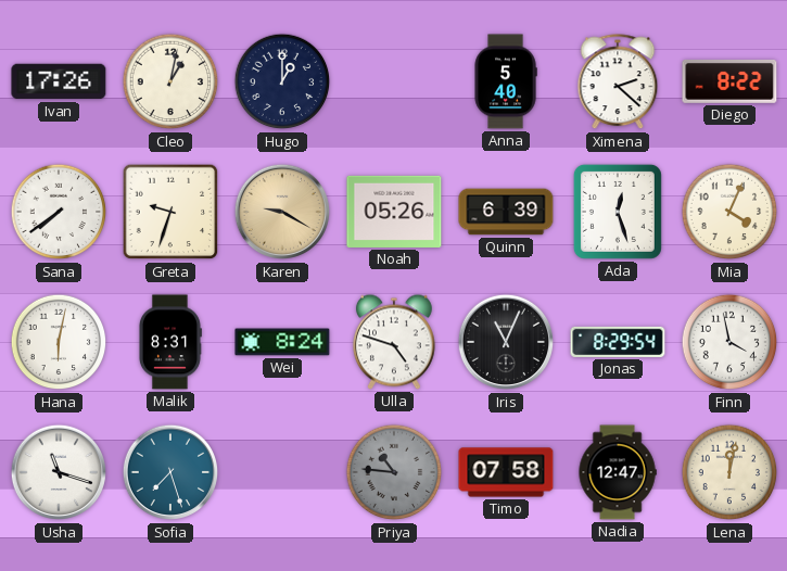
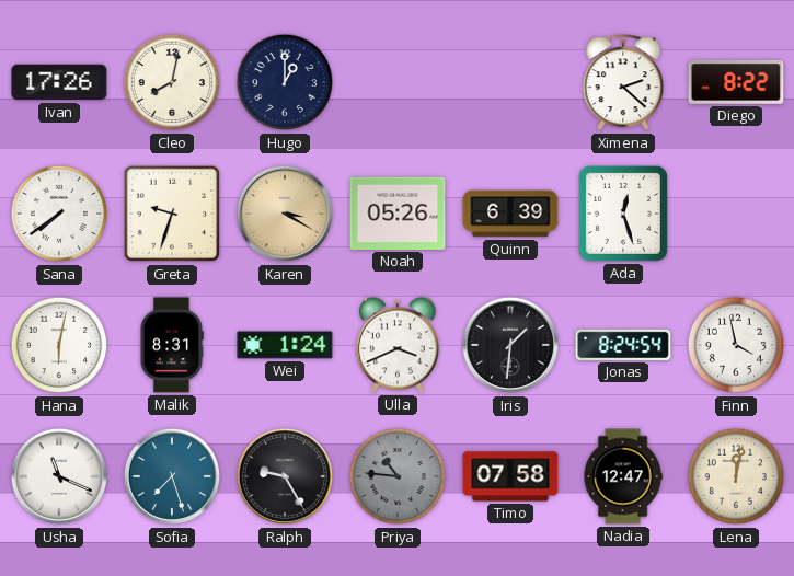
Cleo: 1:02 -> 8:02 (172, 82)
Anna: 5:40 -> none (506, 81)
Karen: 9:20 -> 3:20 (285, 214)
Mia: 4:04 -> none (729, 212)
Wei: 8:24 -> 1:24 (285, 345)
Ulla: 4:48 -> 3:41 (398, 345)
Iris: 11:04 -> 1:31 (510, 345)
Jonas: 8:29 -> 8:24 (623, 345)
Usha: 11:18 -> 11:19 (59, 476)
Ralph: none -> 9:25 (285, 476)
